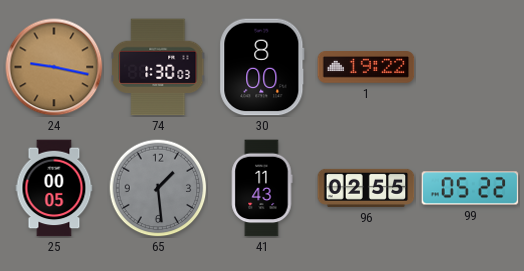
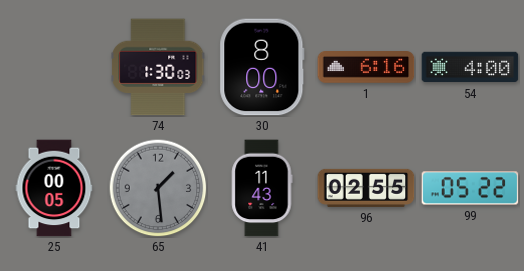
24: 9:17 -> none (54, 67)
1: 19:22 -> 6:16 (366, 68)
54: none -> 4:00 (470, 67)
